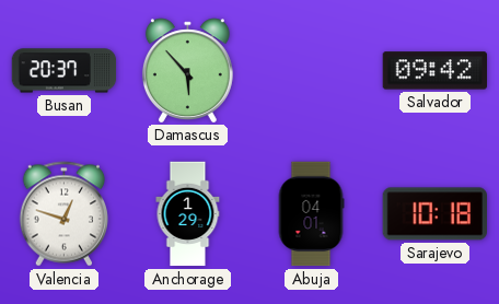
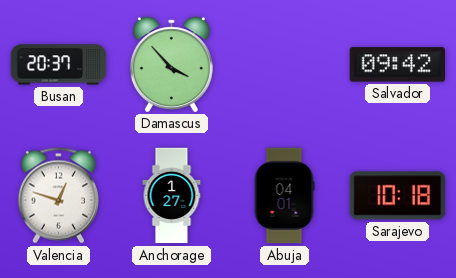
Damascus: 5:53 -> 3:53 (171, 64)
Anchorage: 1:29 -> 1:27 (172, 196)
